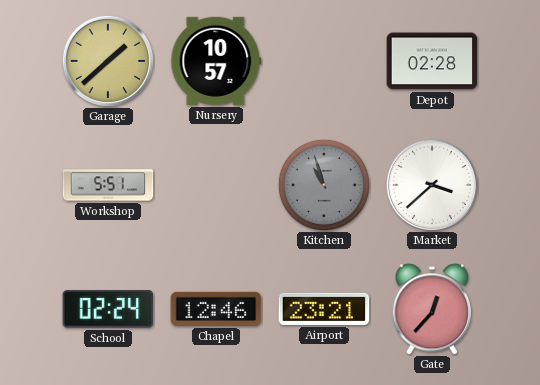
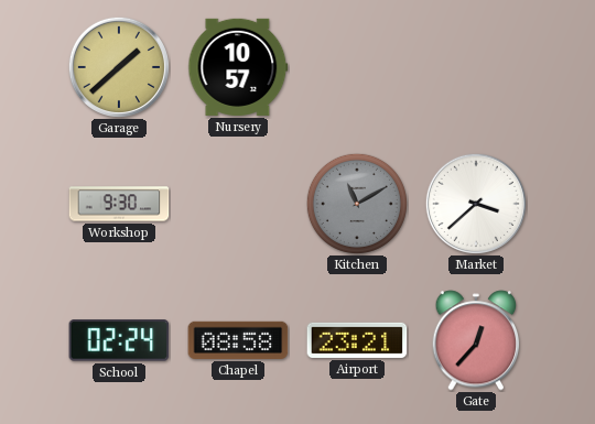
Depot: 02:28 -> none (432, 61)
Workshop: 5:51 -> 9:30 (119, 204)
Kitchen: 10:57 -> 11:10 (357, 204)
Chapel: 12:46 -> 08:58 (238, 340)
